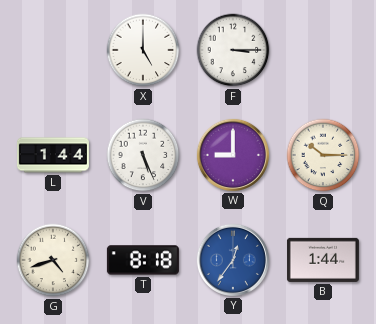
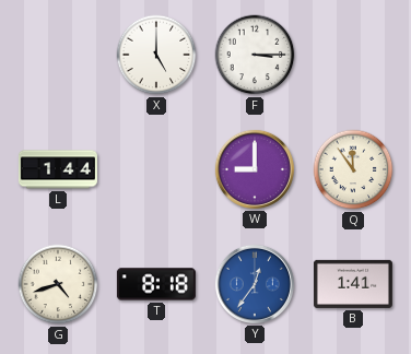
V: 5:26 -> none (143, 155)
Q: 10:15 -> 11:54 (353, 169)
B: 1:44 -> 1:41 (353, 284)
